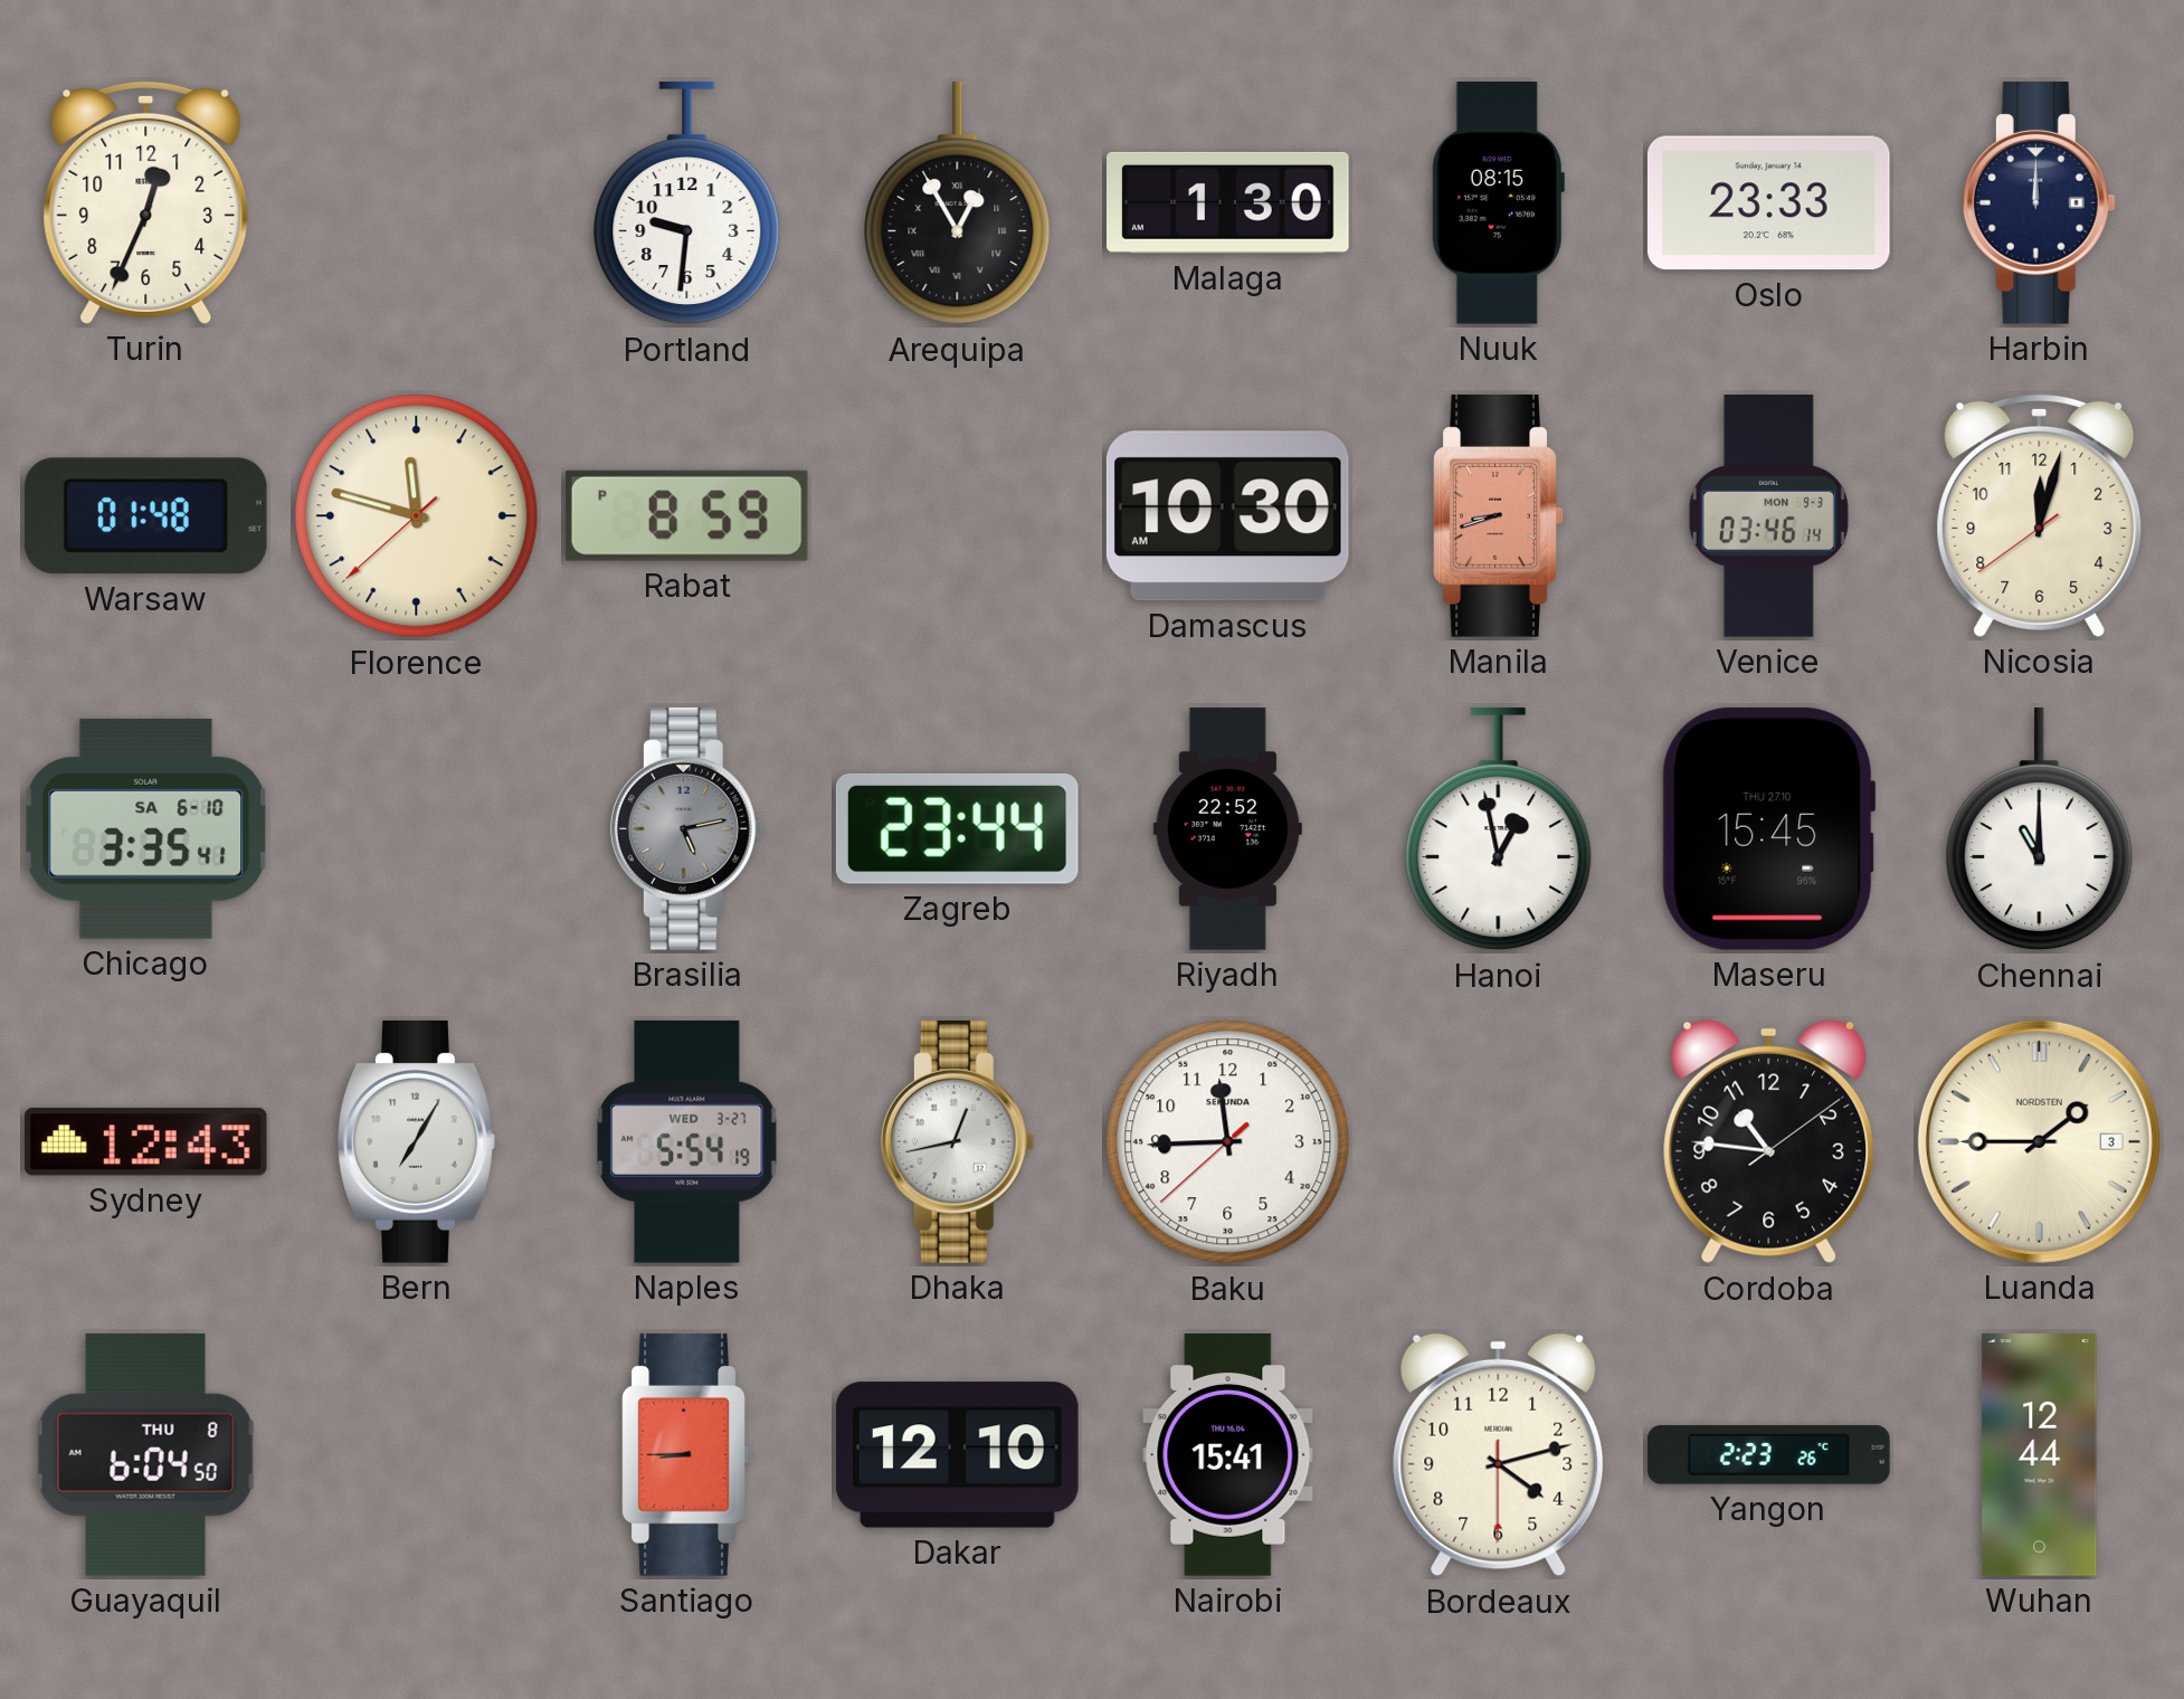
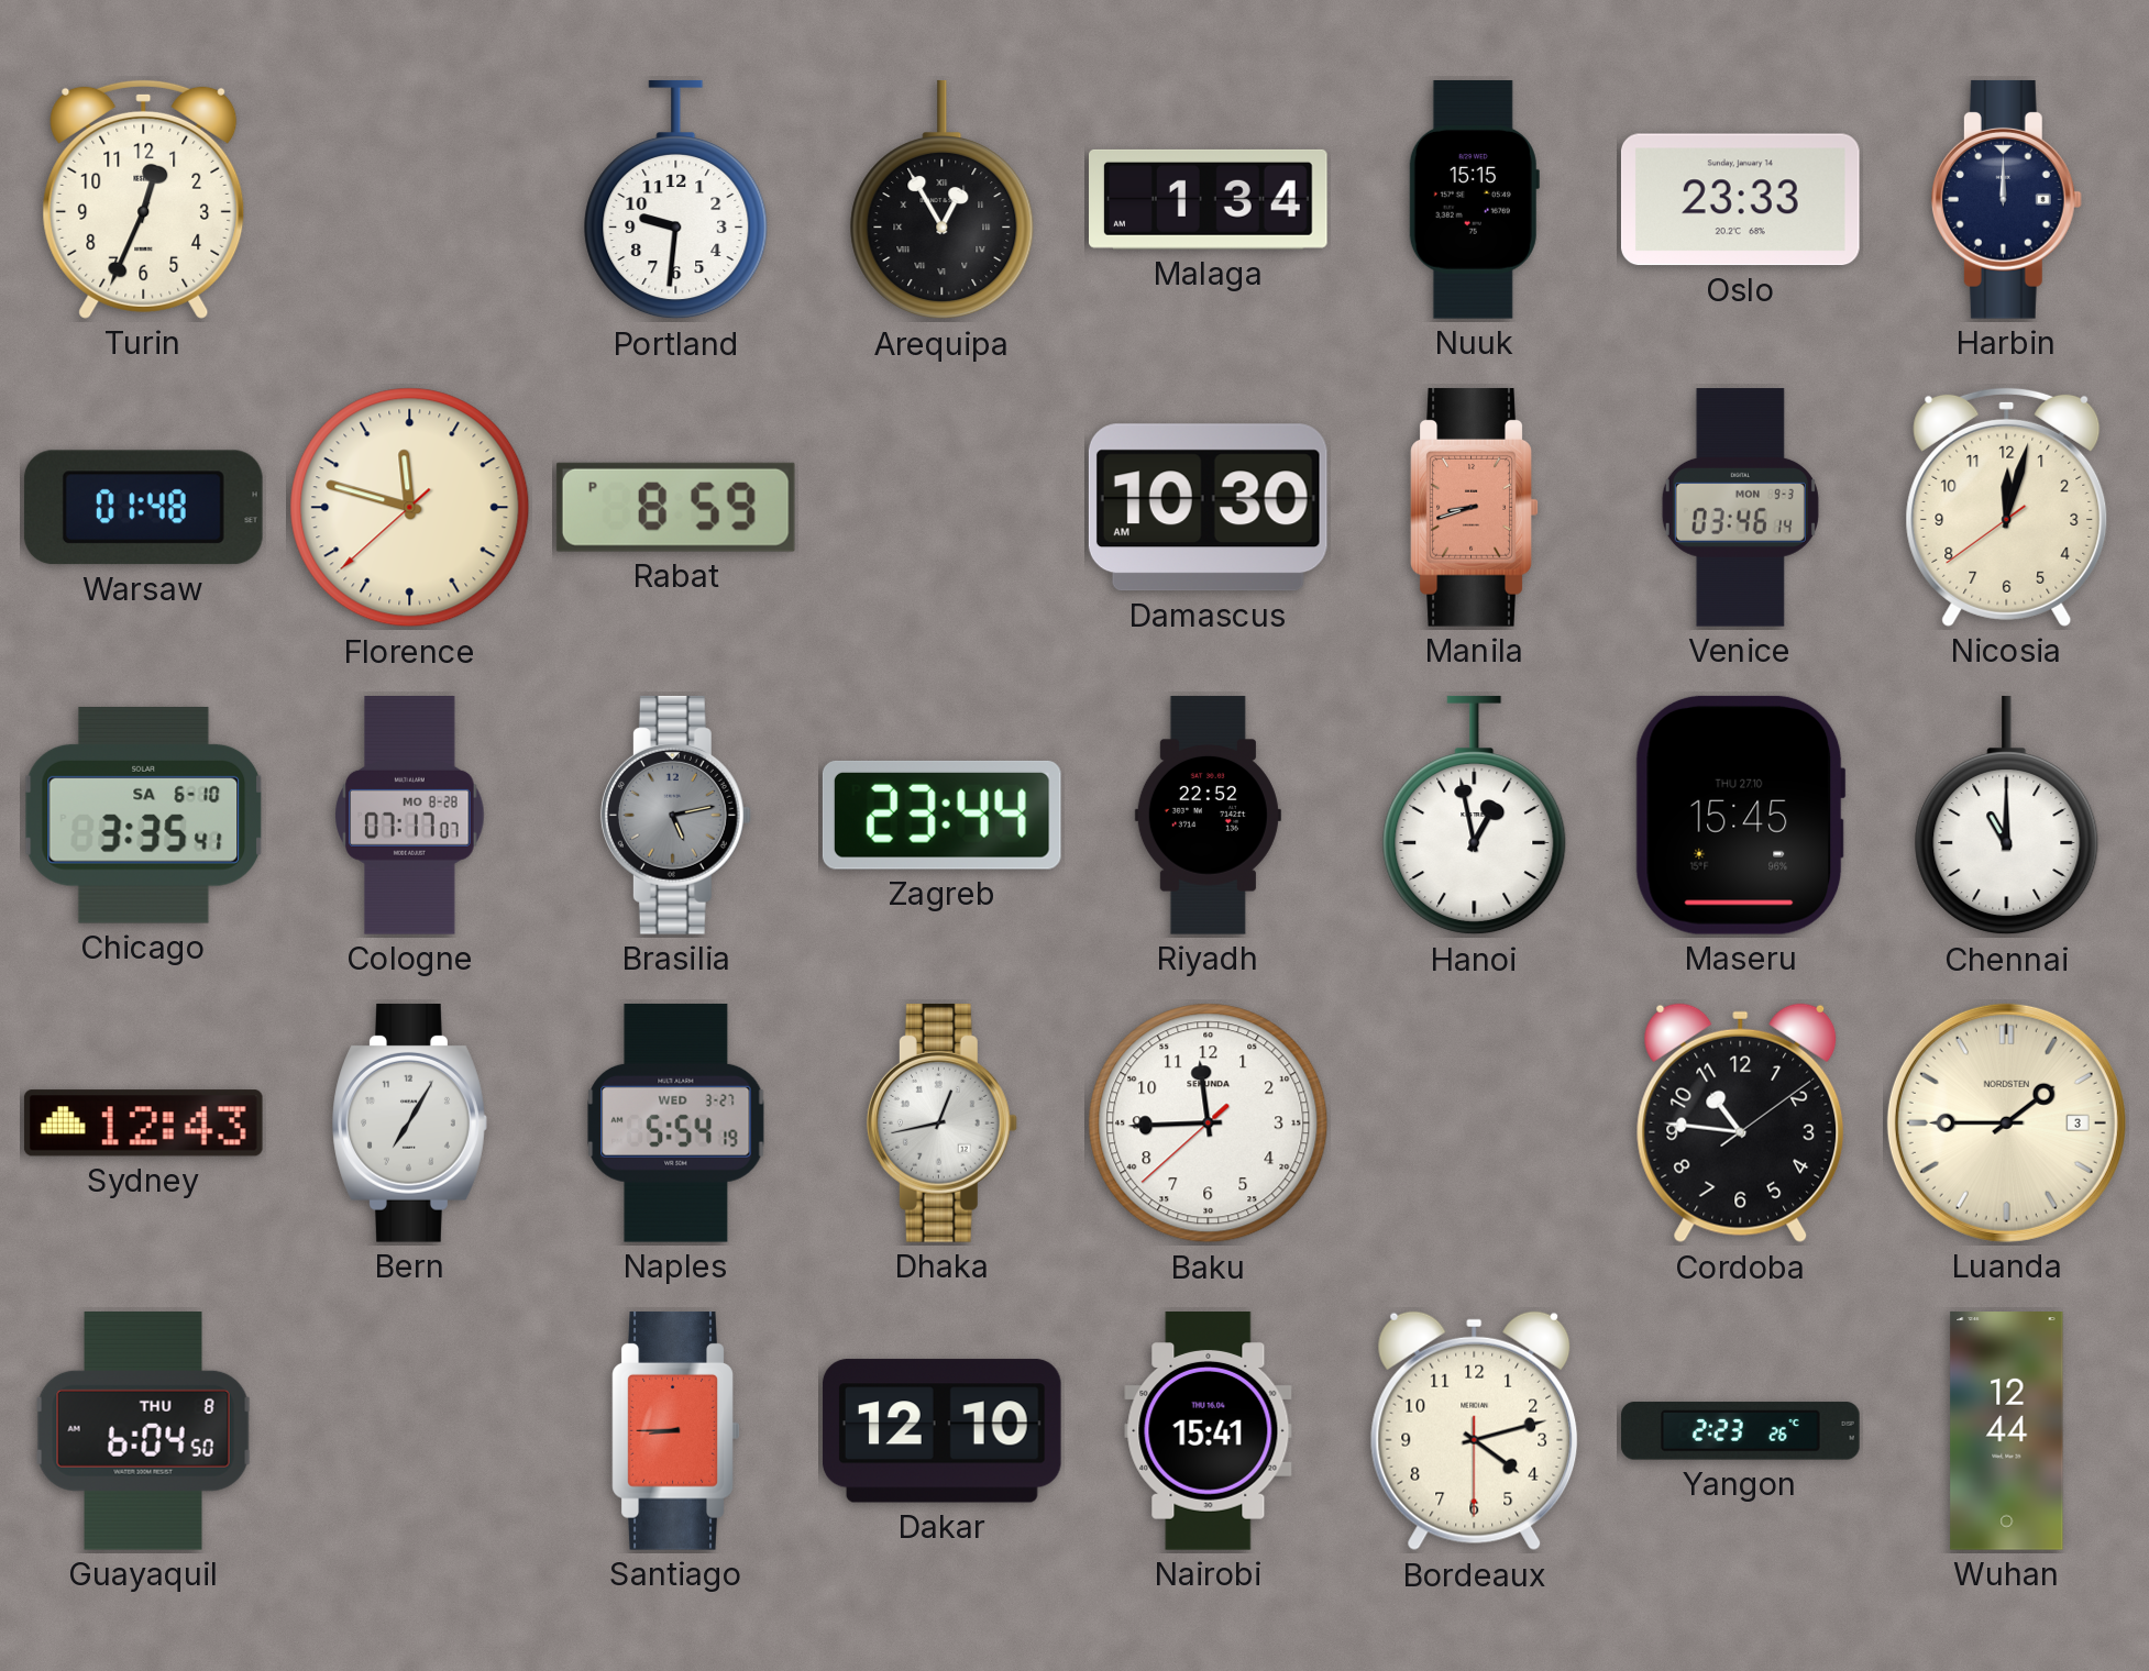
Malaga: 1:30 -> 1:34 (1209, 199)
Nuuk: 08:15 -> 15:15 (1474, 200)
Cologne: none -> 07:17 (410, 816)
